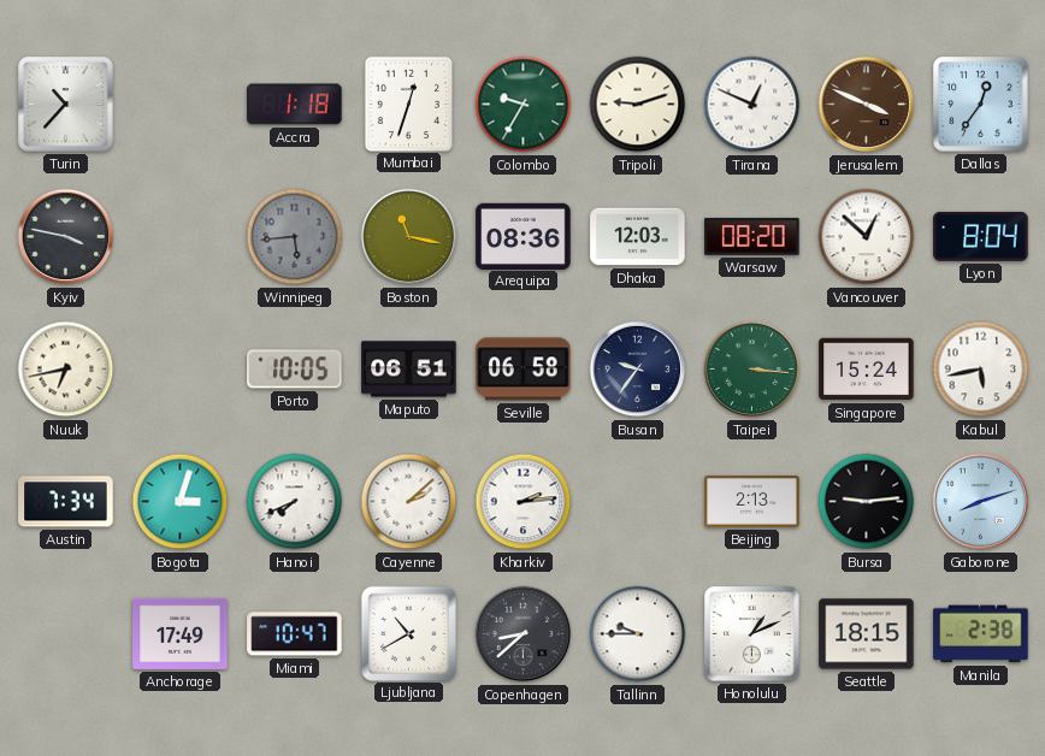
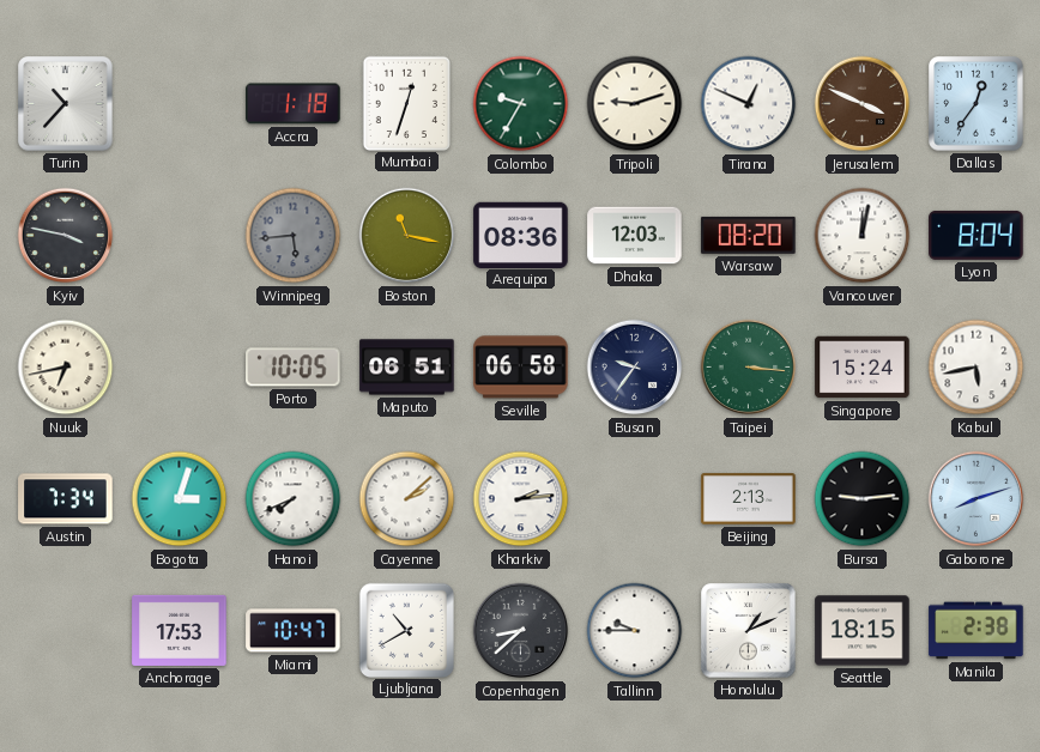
Vancouver: 12:52 -> 12:02 (863, 236)
Anchorage: 17:49 -> 17:53 (180, 630)
